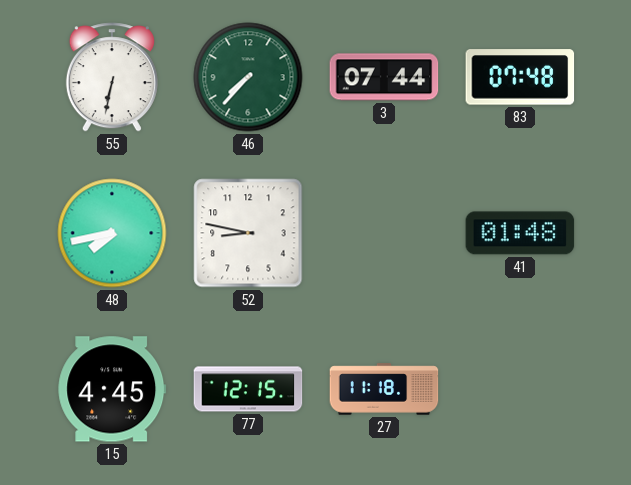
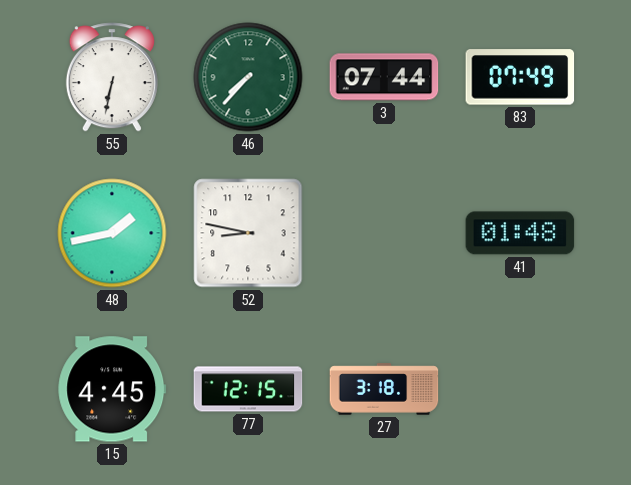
83: 07:48 -> 07:49 (520, 77)
48: 7:43 -> 1:43 (112, 233)
27: 11:18 -> 3:18 (384, 389)
